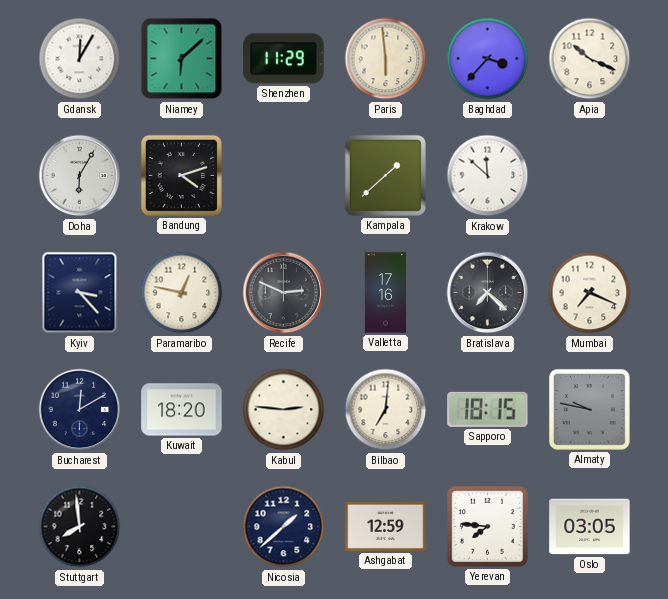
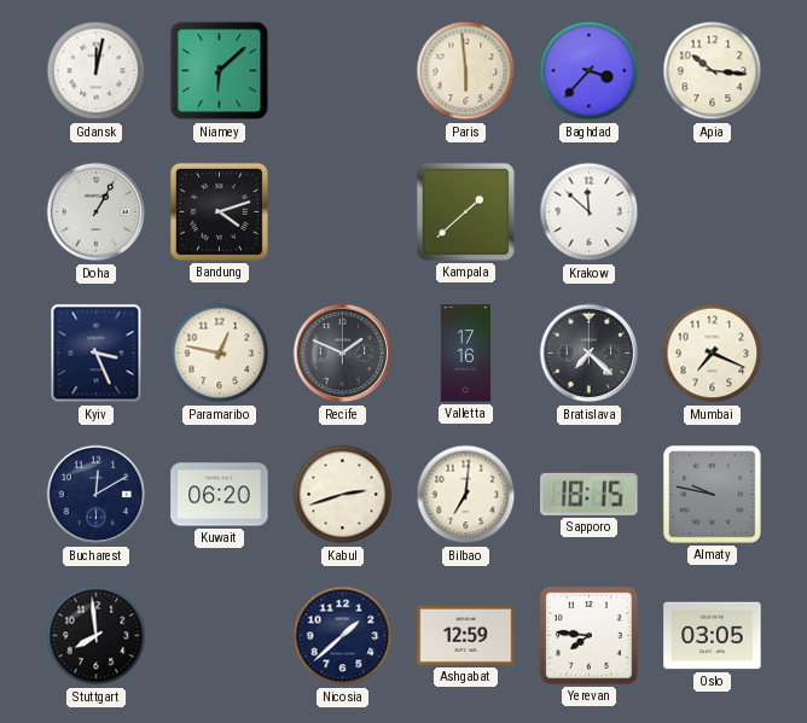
Gdansk: 12:05 -> 12:02 (97, 71)
Shenzhen: 11:29 -> none (284, 59)
Apia: 10:19 -> 10:16 (713, 71)
Doha: 6:05 -> 1:05 (97, 212)
Kyiv: 3:23 -> 3:26 (97, 354)
Recife: 2:49 -> 1:49 (343, 354)
Kuwait: 18:20 -> 06:20 (220, 495)
Kabul: 2:46 -> 2:42 (343, 495)
